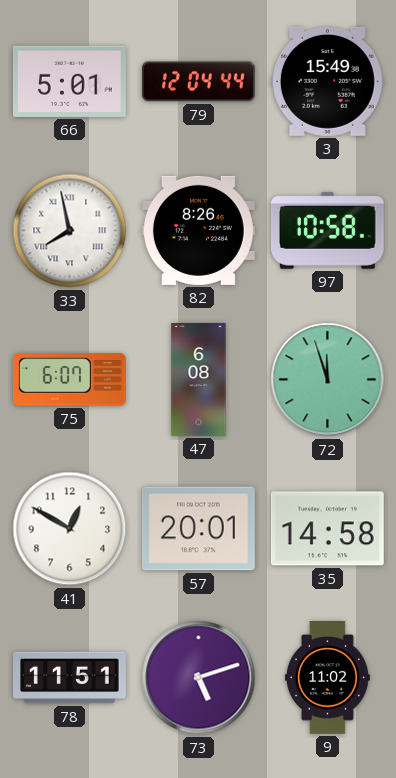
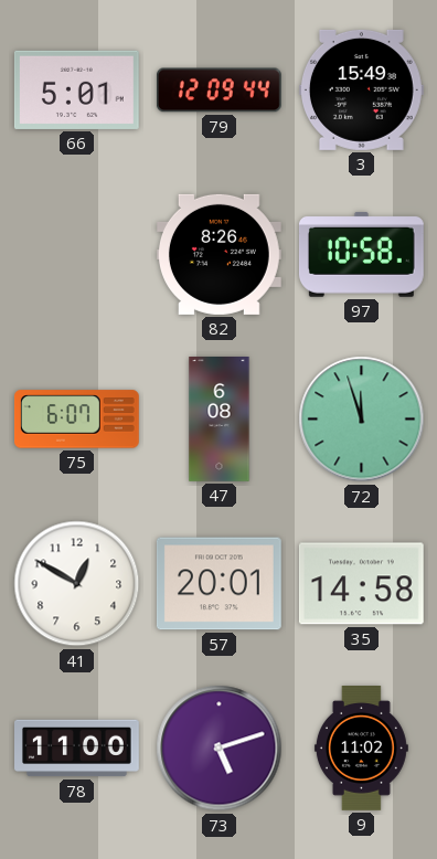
79: 12:04 -> 12:09 (218, 91)
33: 7:58 -> none (70, 231)
78: 11:51 -> 11:00 (77, 749)
